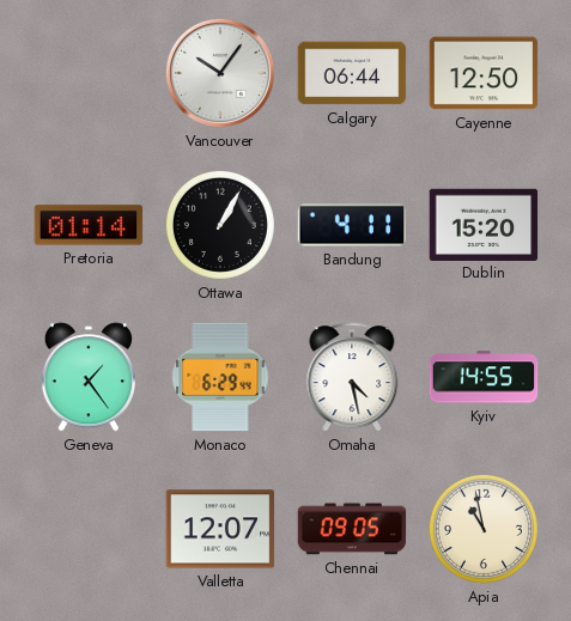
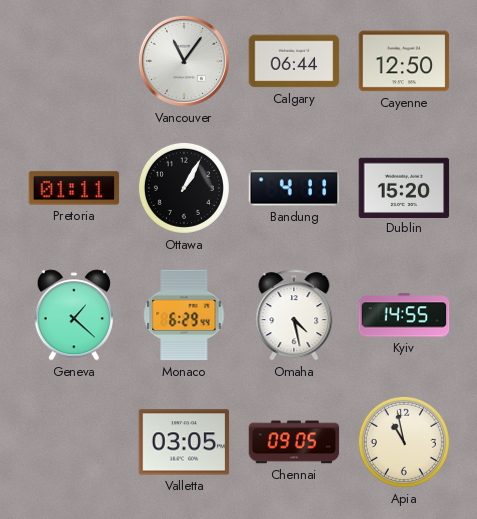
Vancouver: 10:06 -> 11:06 (184, 61)
Pretoria: 01:14 -> 01:11 (74, 188)
Geneva: 1:24 -> 1:22 (74, 315)
Valletta: 12:07 -> 03:05 (184, 442)
